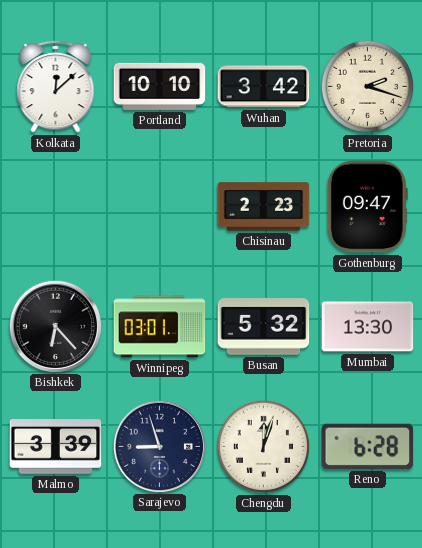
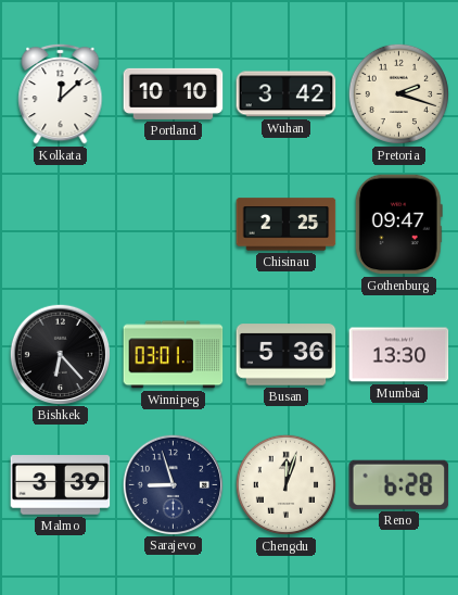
Chisinau: 2:23 -> 2:25 (287, 225)
Busan: 5:32 -> 5:36 (287, 355)
